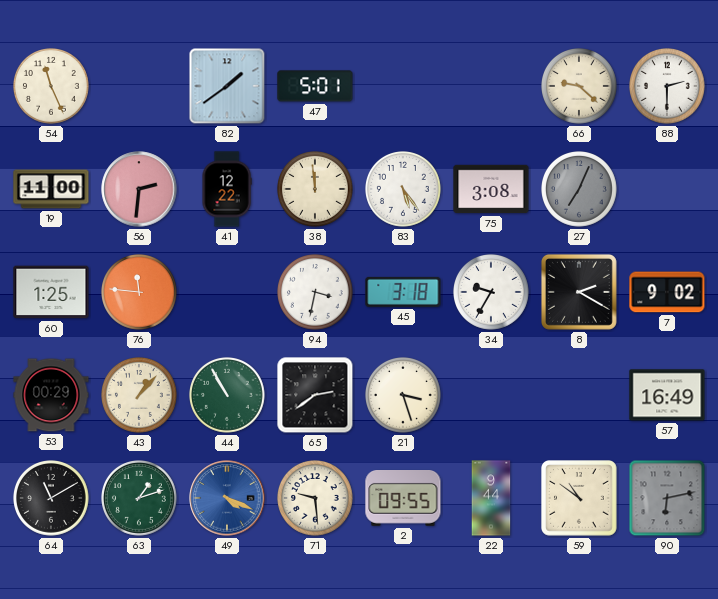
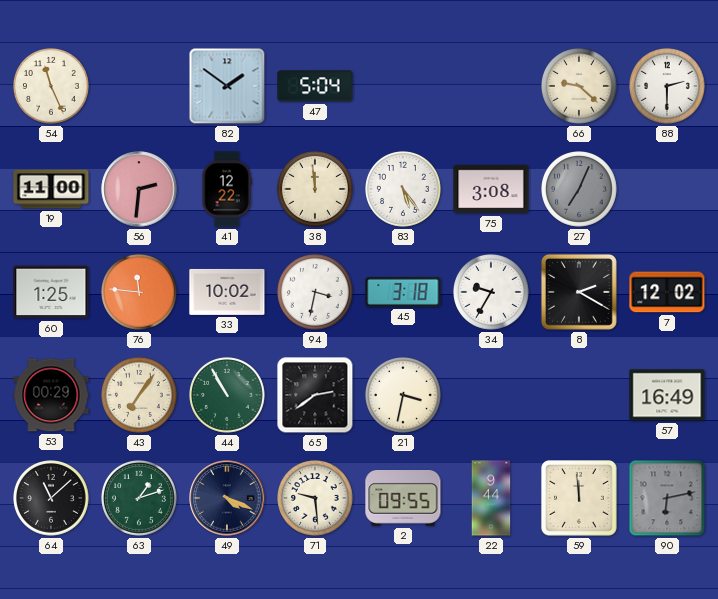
82: 1:39 -> 1:51 (227, 86)
47: 5:01 -> 5:04 (315, 86)
33: none -> 10:02 (227, 292)
7: 9:02 -> 12:02 (667, 292)
43: 1:07 -> 7:06 (140, 396)
21: 3:27 -> 3:32 (404, 396)
64: 11:10 -> 11:08 (52, 499)
49 dial: blue -> navy (227, 498)
59: 10:51 -> 11:59 (580, 499)
